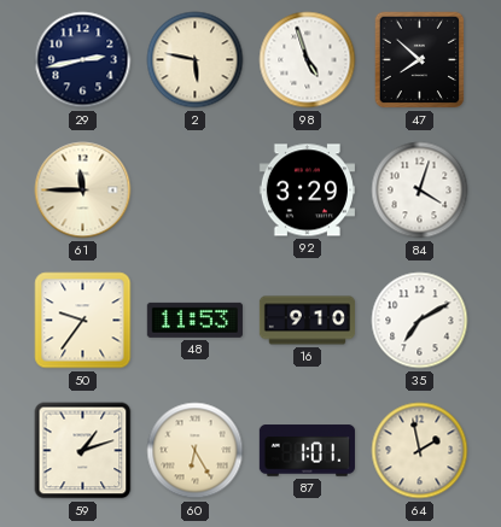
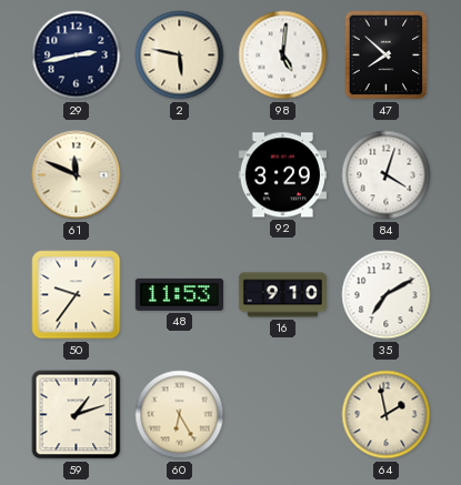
98: 4:57 -> 5:01 (283, 55)
61: 11:45 -> 11:49 (77, 175)
87: 1:01 -> none (307, 451)
